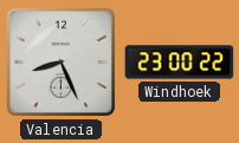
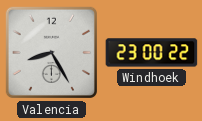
Valencia: 8:26 -> 8:25 (51, 52)
